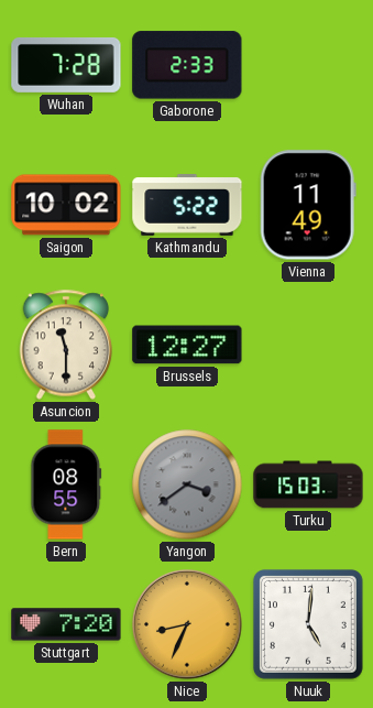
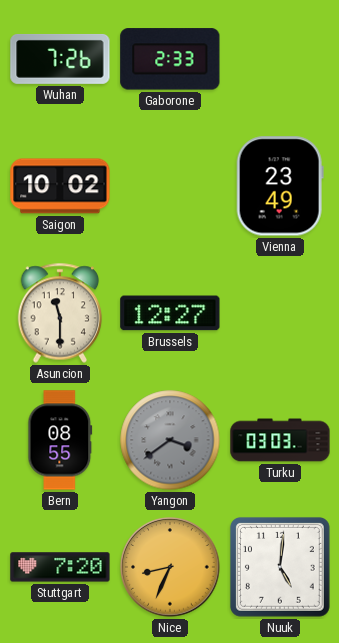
Wuhan: 7:28 -> 7:26 (60, 59)
Kathmandu: 5:22 -> none (187, 206)
Vienna: 11:49 -> 23:49 (280, 186)
Turku: 15:03 -> 03:03 (280, 440)
